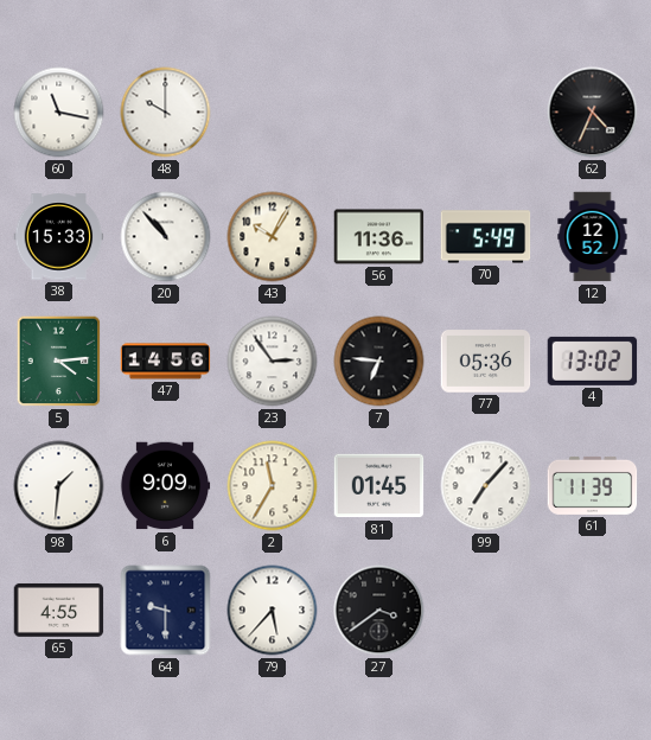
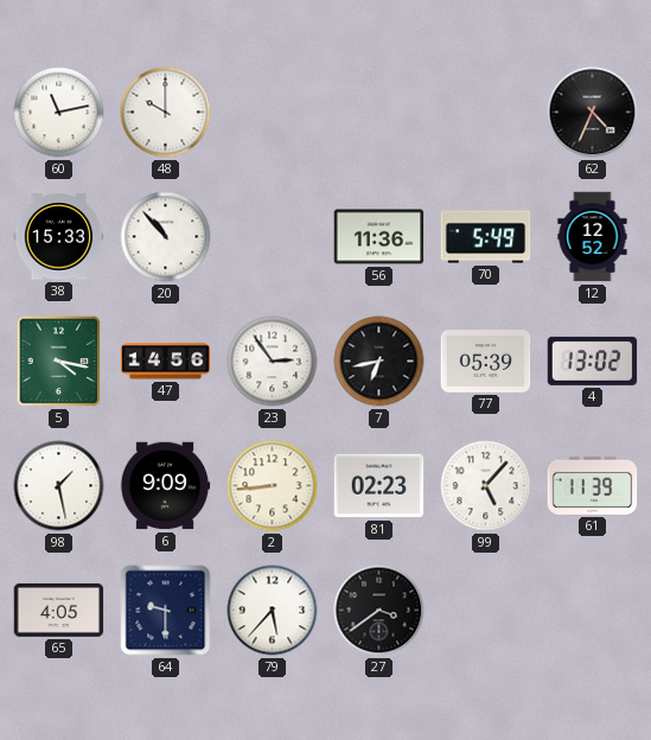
60: 11:17 -> 11:13 (59, 113)
43: 10:05 -> none (273, 237)
5: 4:14 -> 4:17 (59, 362)
7: 6:46 -> 6:43 (379, 362)
77: 05:36 -> 05:39 (486, 362)
98: 1:31 -> 1:28 (59, 486)
2: 11:35 -> 8:44 (273, 486)
81: 01:45 -> 02:23 (379, 486)
99: 7:07 -> 5:07 (486, 486)
65: 4:55 -> 4:05 (59, 610)
